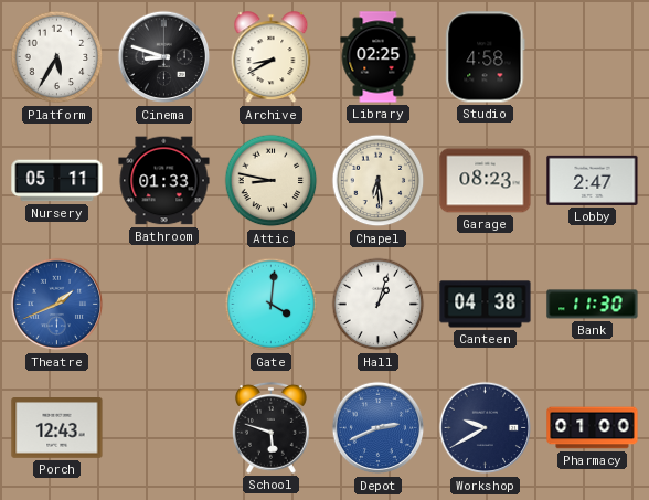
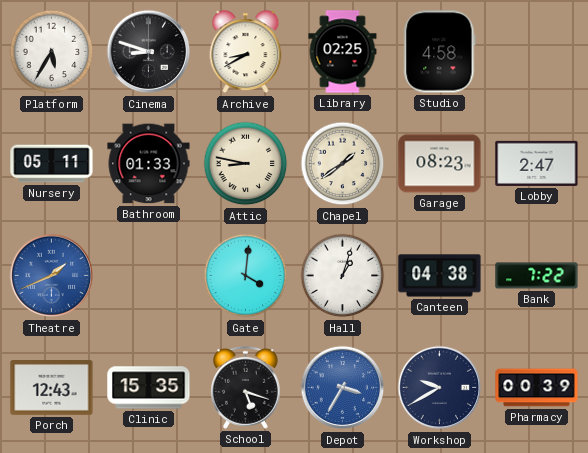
Chapel: 6:29 -> 1:39 (343, 164)
Bank: 11:30 -> 7:22 (537, 276)
Clinic: none -> 15:35 (149, 388)
School: 5:48 -> 5:18 (245, 387)
Depot: 2:41 -> 3:35 (343, 388)
Pharmacy: 01:00 -> 00:39 (537, 388)
